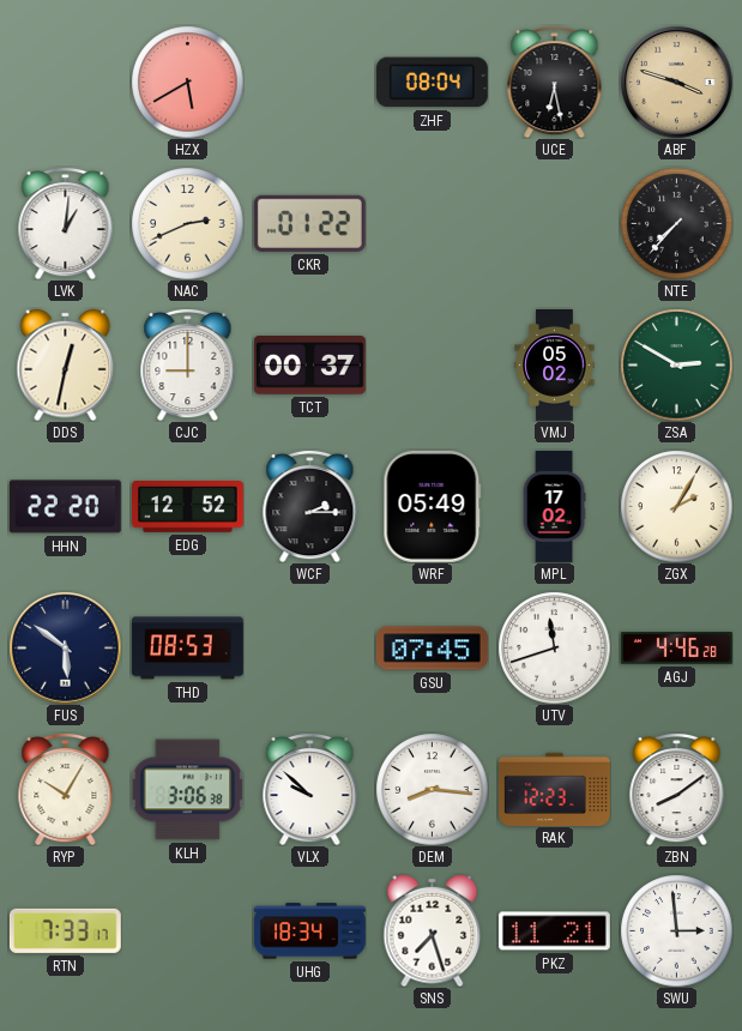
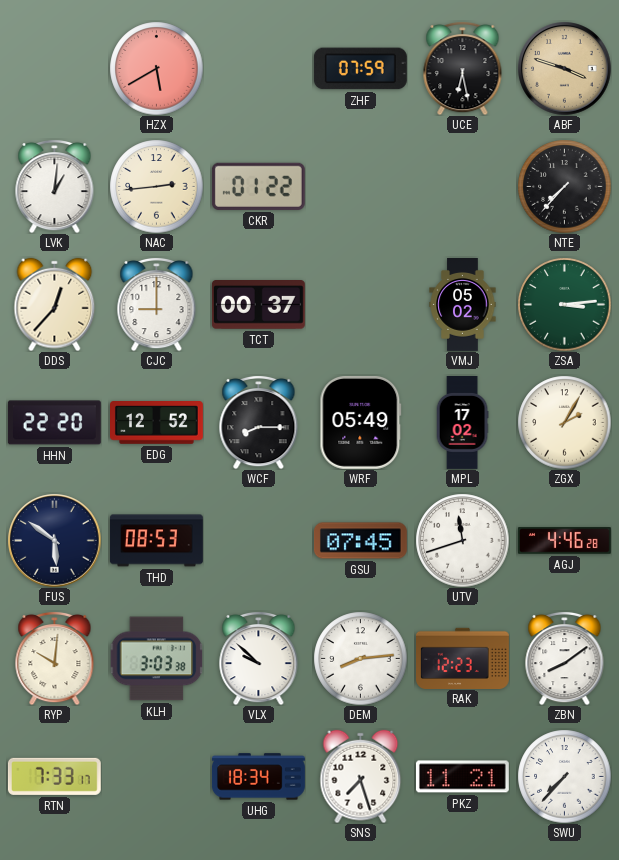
ZHF: 08:04 -> 07:59 (360, 69)
NAC: 2:41 -> 2:44 (156, 186)
DDS: 12:32 -> 12:37 (55, 304)
ZSA: 2:50 -> 3:14 (564, 304)
WCF: 2:15 -> 8:15 (259, 422)
RYP: 10:05 -> 10:01 (55, 658)
KLH: 3:06 -> 3:03 (156, 659)
DEM: 8:16 -> 8:14 (360, 658)
SWU: 2:59 -> 7:37 (564, 776)
